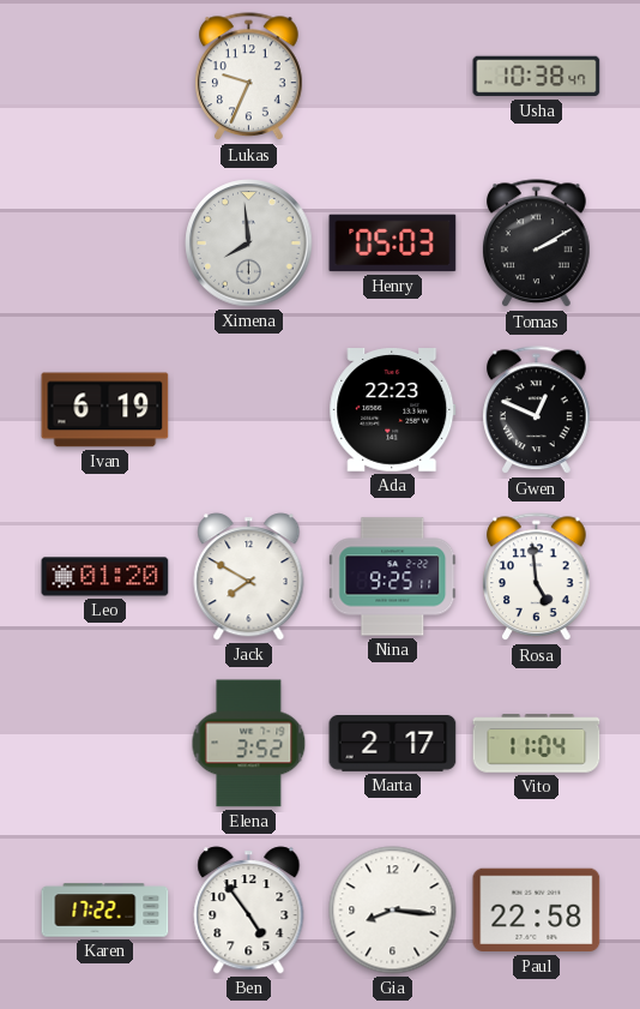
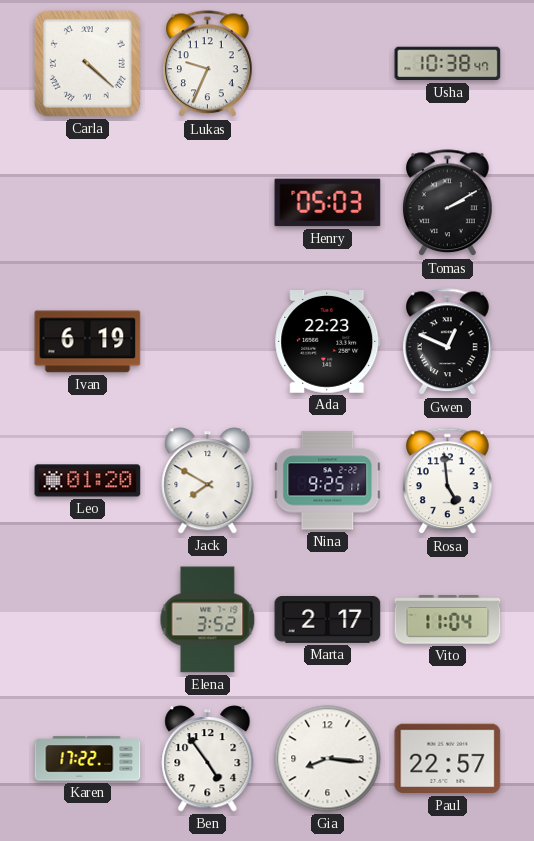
Carla: none -> 4:22 (87, 63)
Ximena: 7:59 -> none (249, 244)
Paul: 22:58 -> 22:57 (448, 759)
